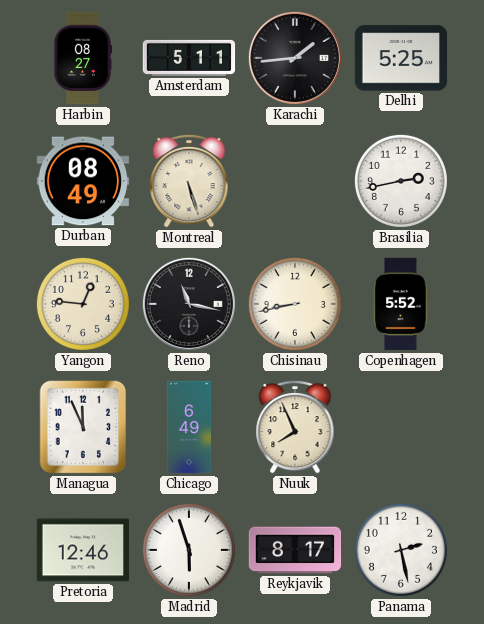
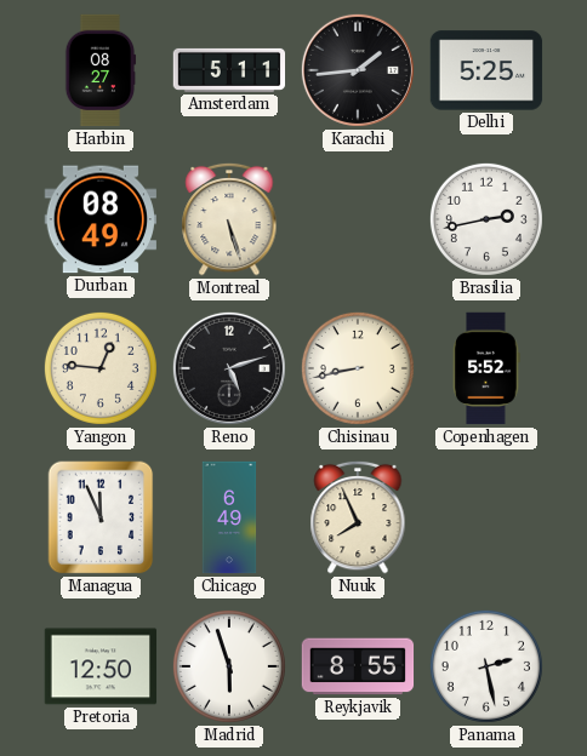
Reno: 11:17 -> 5:12 (229, 368)
Pretoria: 12:46 -> 12:50 (101, 666)
Reykjavik: 8:17 -> 8:55 (358, 666)
